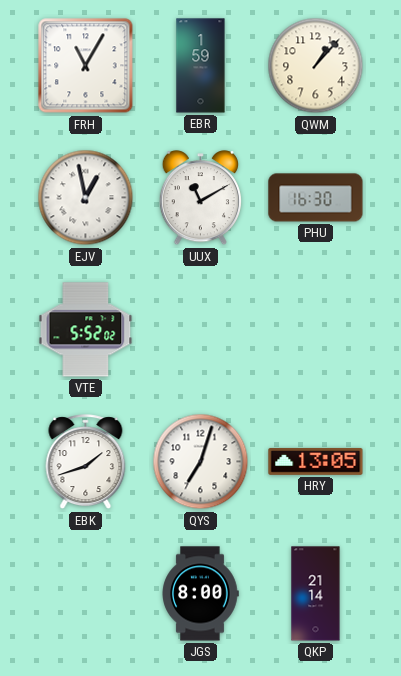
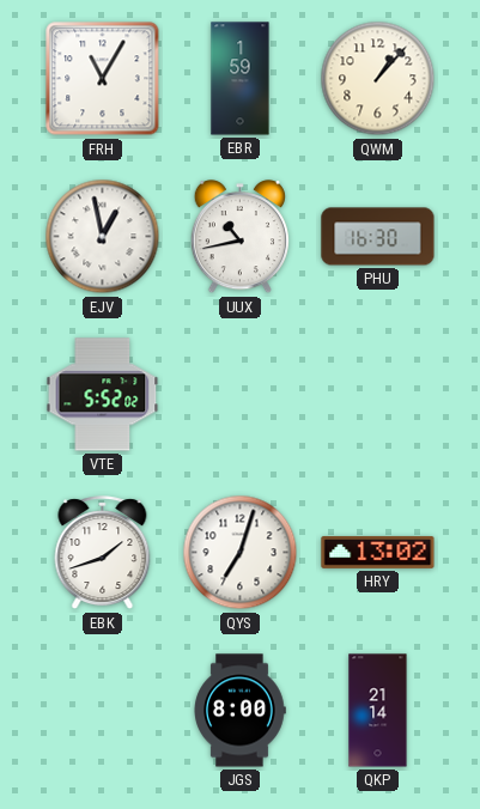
UUX: 11:10 -> 10:43 (239, 237)
HRY: 13:05 -> 13:02 (378, 552)
